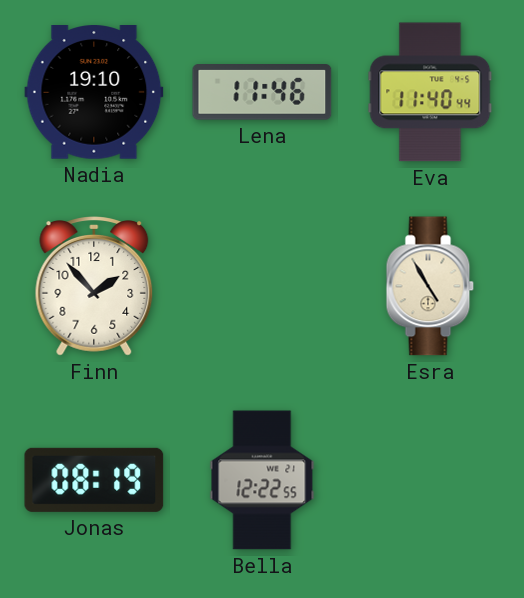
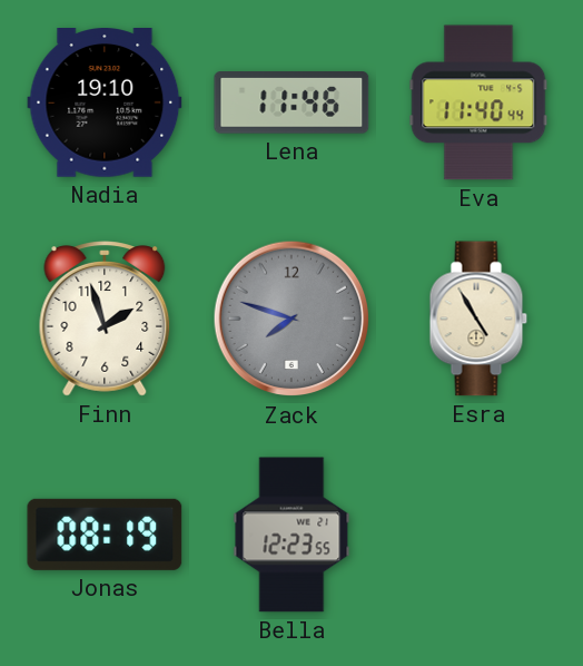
Finn: 1:53 -> 1:57 (105, 319)
Zack: none -> 7:48 (291, 319)
Bella: 12:22 -> 12:23 (291, 535)
